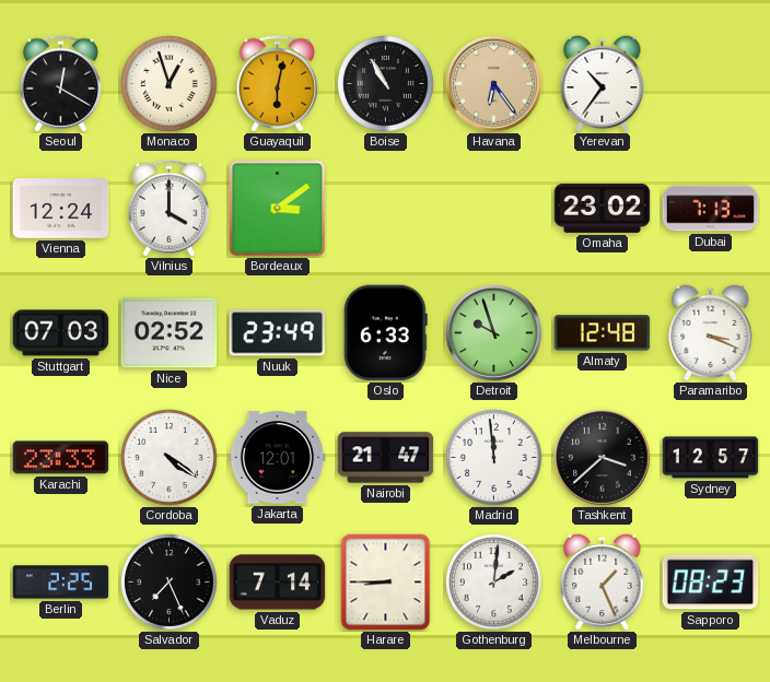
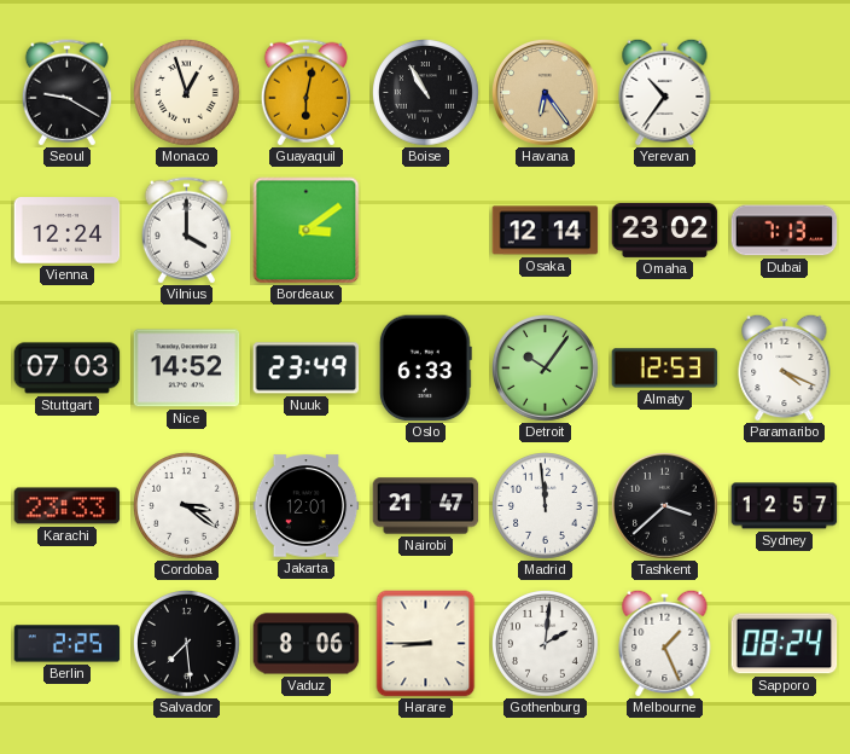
Seoul: 12:20 -> 9:20 (66, 93)
Osaka: none -> 12:14 (546, 231)
Nice: 02:52 -> 14:52 (187, 369)
Detroit: 9:57 -> 10:06 (546, 369)
Almaty: 12:48 -> 12:53 (665, 369)
Paramaribo: 3:19 -> 4:19 (785, 367)
Cordoba: 4:21 -> 3:21 (187, 506)
Salvador: 7:26 -> 7:29 (187, 644)
Vaduz: 7:14 -> 8:06 (307, 644)
Sapporo: 08:23 -> 08:24 (785, 644)
